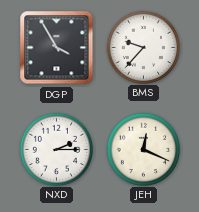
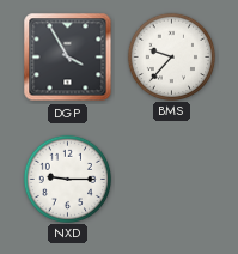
NXD: 2:15 -> 9:15 (67, 179)
JEH: 12:19 -> none (143, 149)
